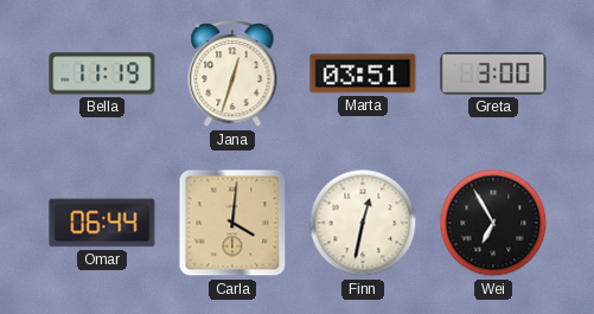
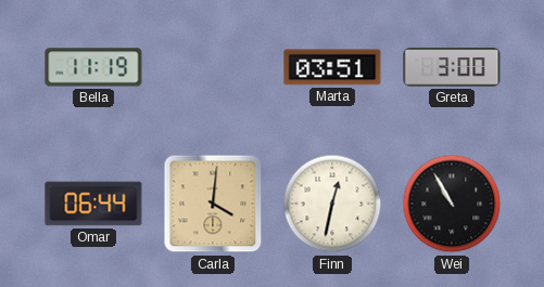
Jana: 12:33 -> none (232, 75)
Wei: 6:55 -> 10:55 (452, 204)
